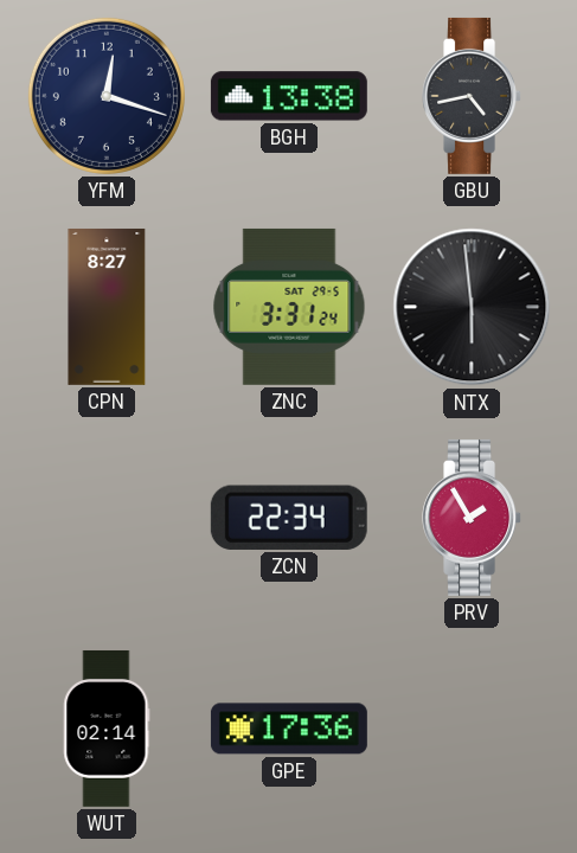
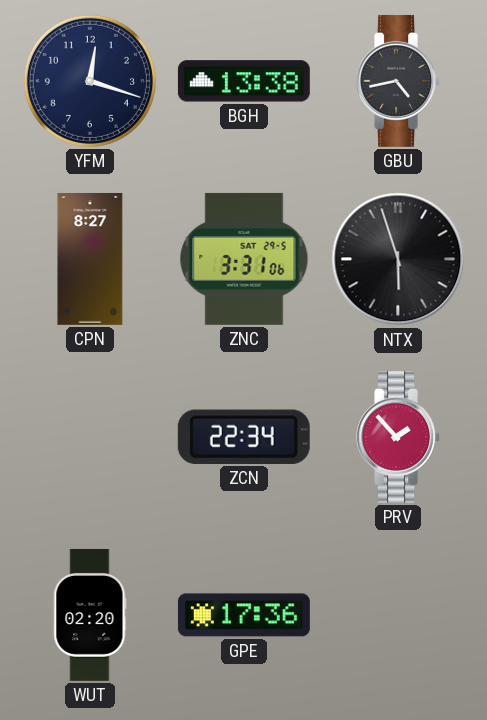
ZNC: 3:31:24 -> 3:31:06 (244, 259)
NTX: 5:59 -> 5:57 (398, 259)
PRV: 1:55 -> 1:53 (399, 437)
WUT: 02:14 -> 02:20 (90, 615)
